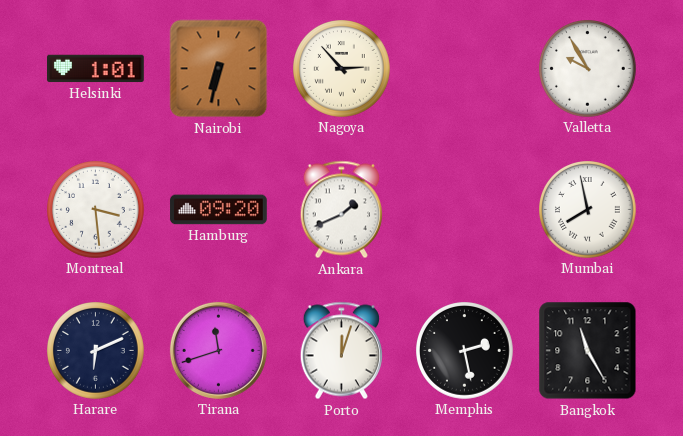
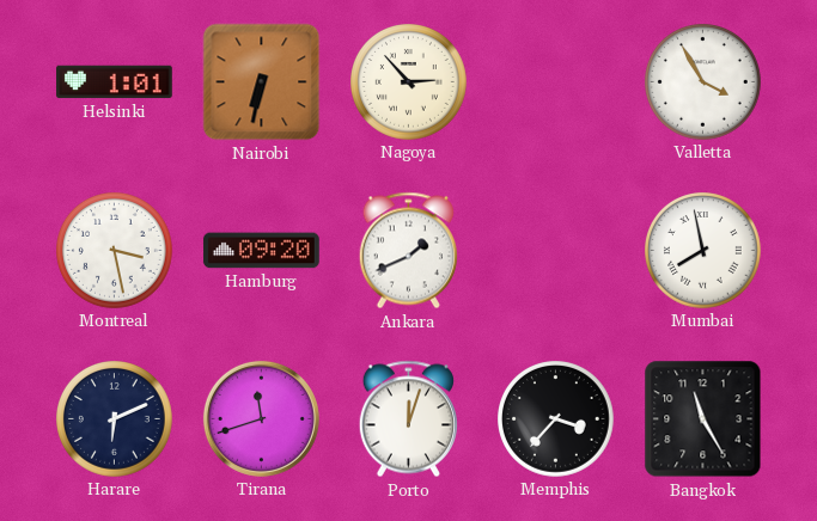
Valletta: 9:55 -> 3:55 (703, 82)
Montreal: 3:29 -> 3:28 (115, 251)
Memphis: 2:28 -> 3:37 (556, 419)
